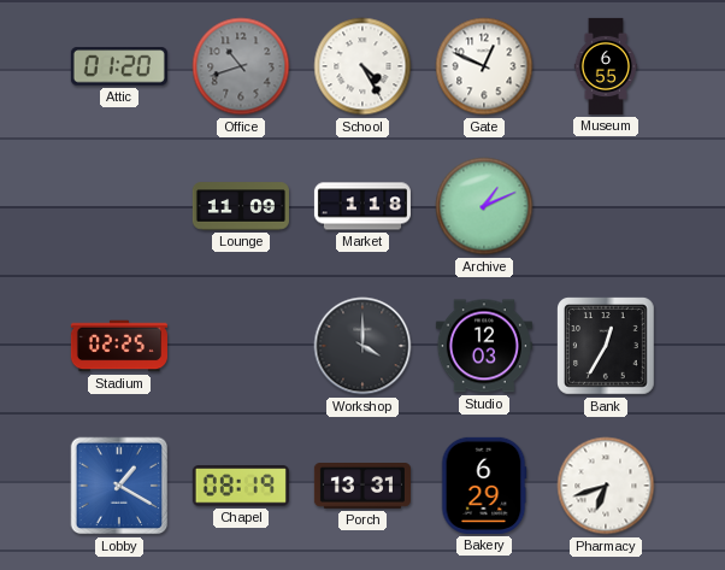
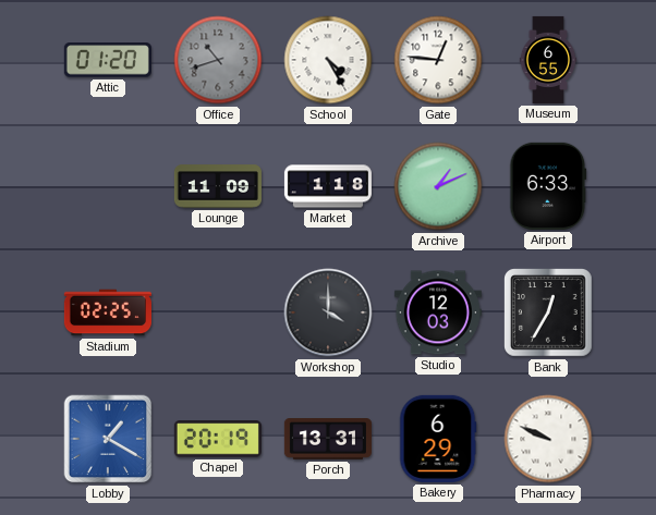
Gate: 12:49 -> 12:46 (438, 60)
Airport: none -> 6:33 (548, 186)
Chapel: 08:19 -> 20:19 (218, 439)
Pharmacy: 6:42 -> 9:49 (548, 439)
